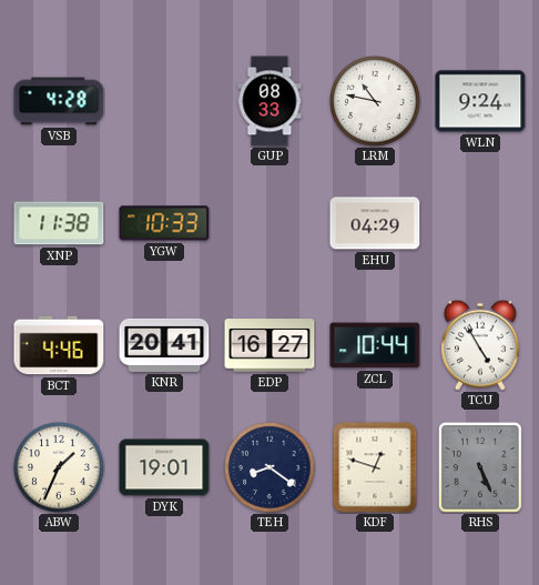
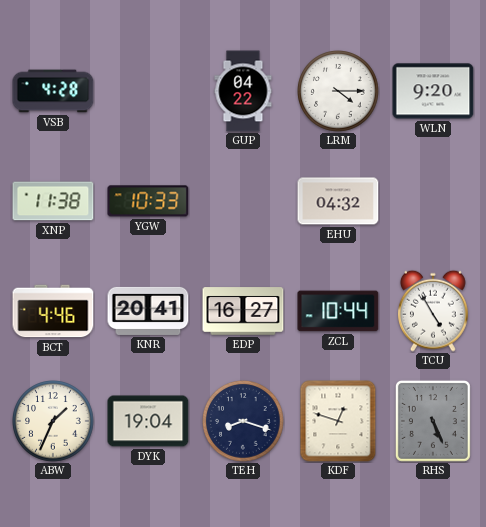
GUP: 08:33 -> 04:22 (243, 91)
LRM: 10:47 -> 4:15 (338, 91)
WLN: 9:24 -> 9:20 (433, 91)
EHU: 04:29 -> 04:32 (338, 201)
DYK: 19:01 -> 19:04 (148, 421)
TEH: 8:21 -> 8:18 (243, 421)
